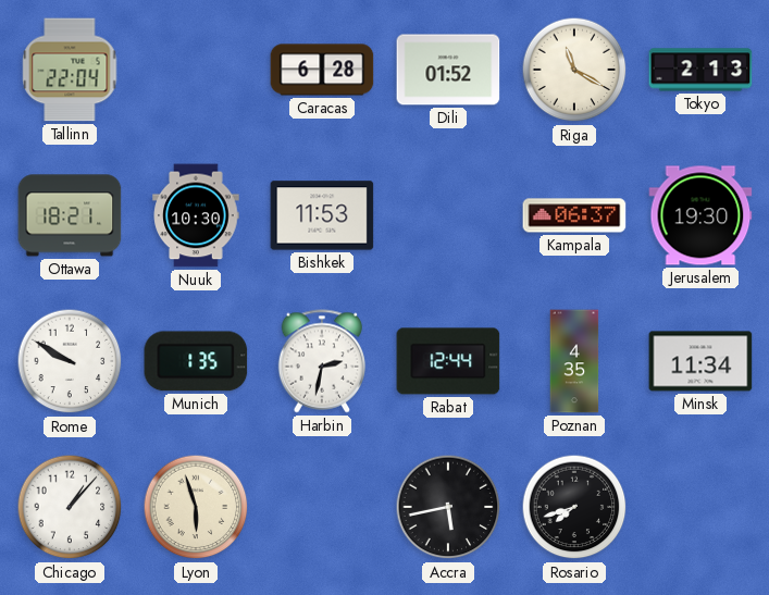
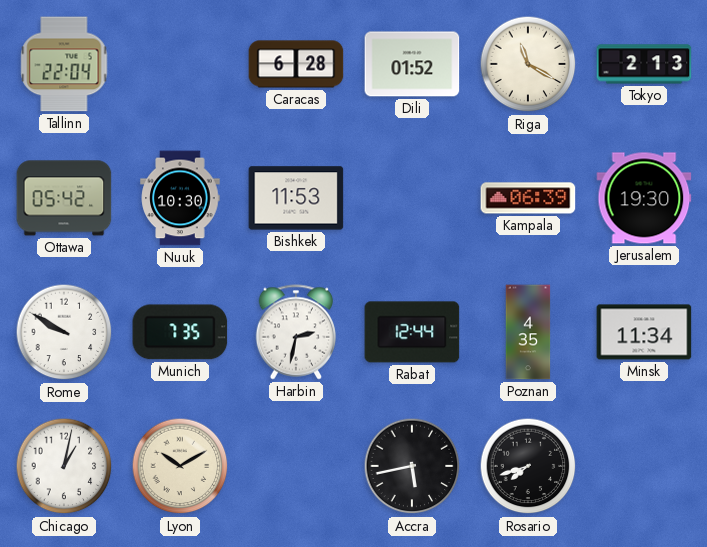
Ottawa: 18:21 -> 05:42 (64, 198)
Kampala: 06:37 -> 06:39 (528, 198)
Munich: 1:35 -> 7:35 (180, 332)
Chicago: 1:07 -> 1:02 (64, 466)
Lyon: 5:57 -> 10:10 (180, 466)
